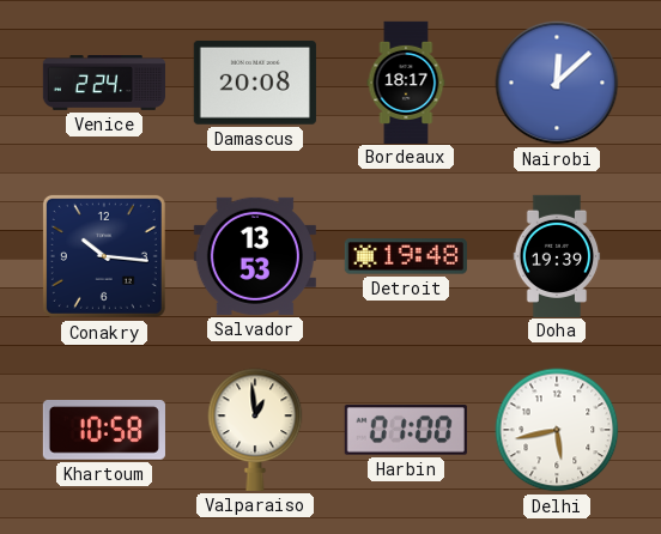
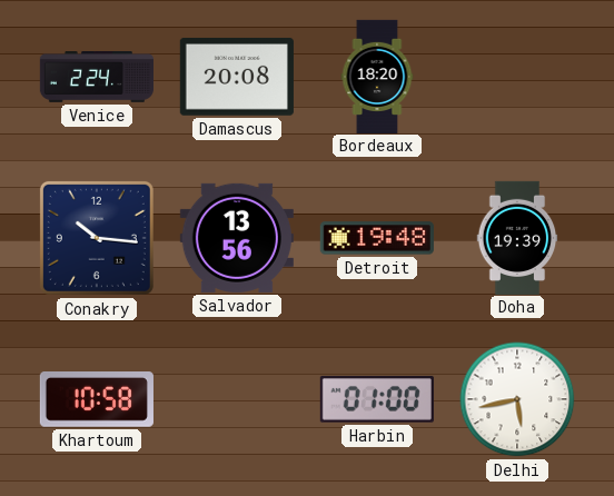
Bordeaux: 18:17 -> 18:20 (377, 76)
Nairobi: 12:08 -> none (557, 83)
Salvador: 13:53 -> 13:56 (237, 238)
Valparaiso: 12:59 -> none (255, 430)
